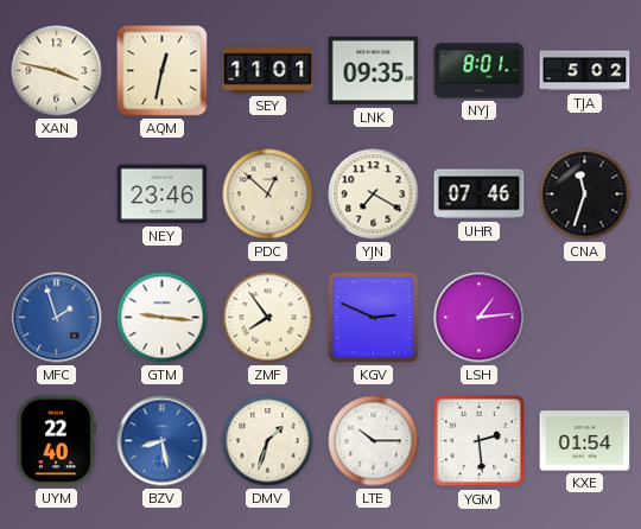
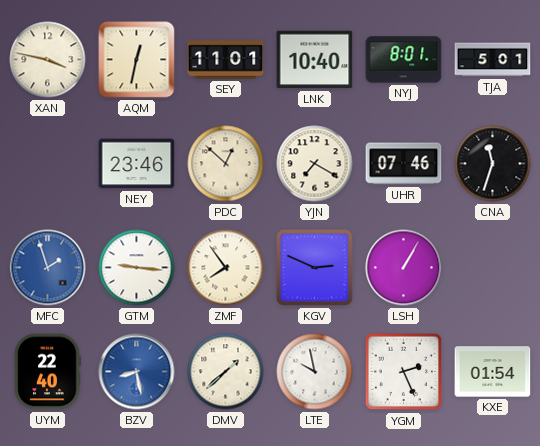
LNK: 09:35 -> 10:40 (315, 60)
TJA: 5:02 -> 5:01 (493, 60)
LSH: 1:14 -> 1:05 (404, 268)
DMV: 1:33 -> 1:38 (226, 372)
LTE: 10:15 -> 9:58 (315, 372)
YGM: 2:29 -> 2:26 (404, 372)
